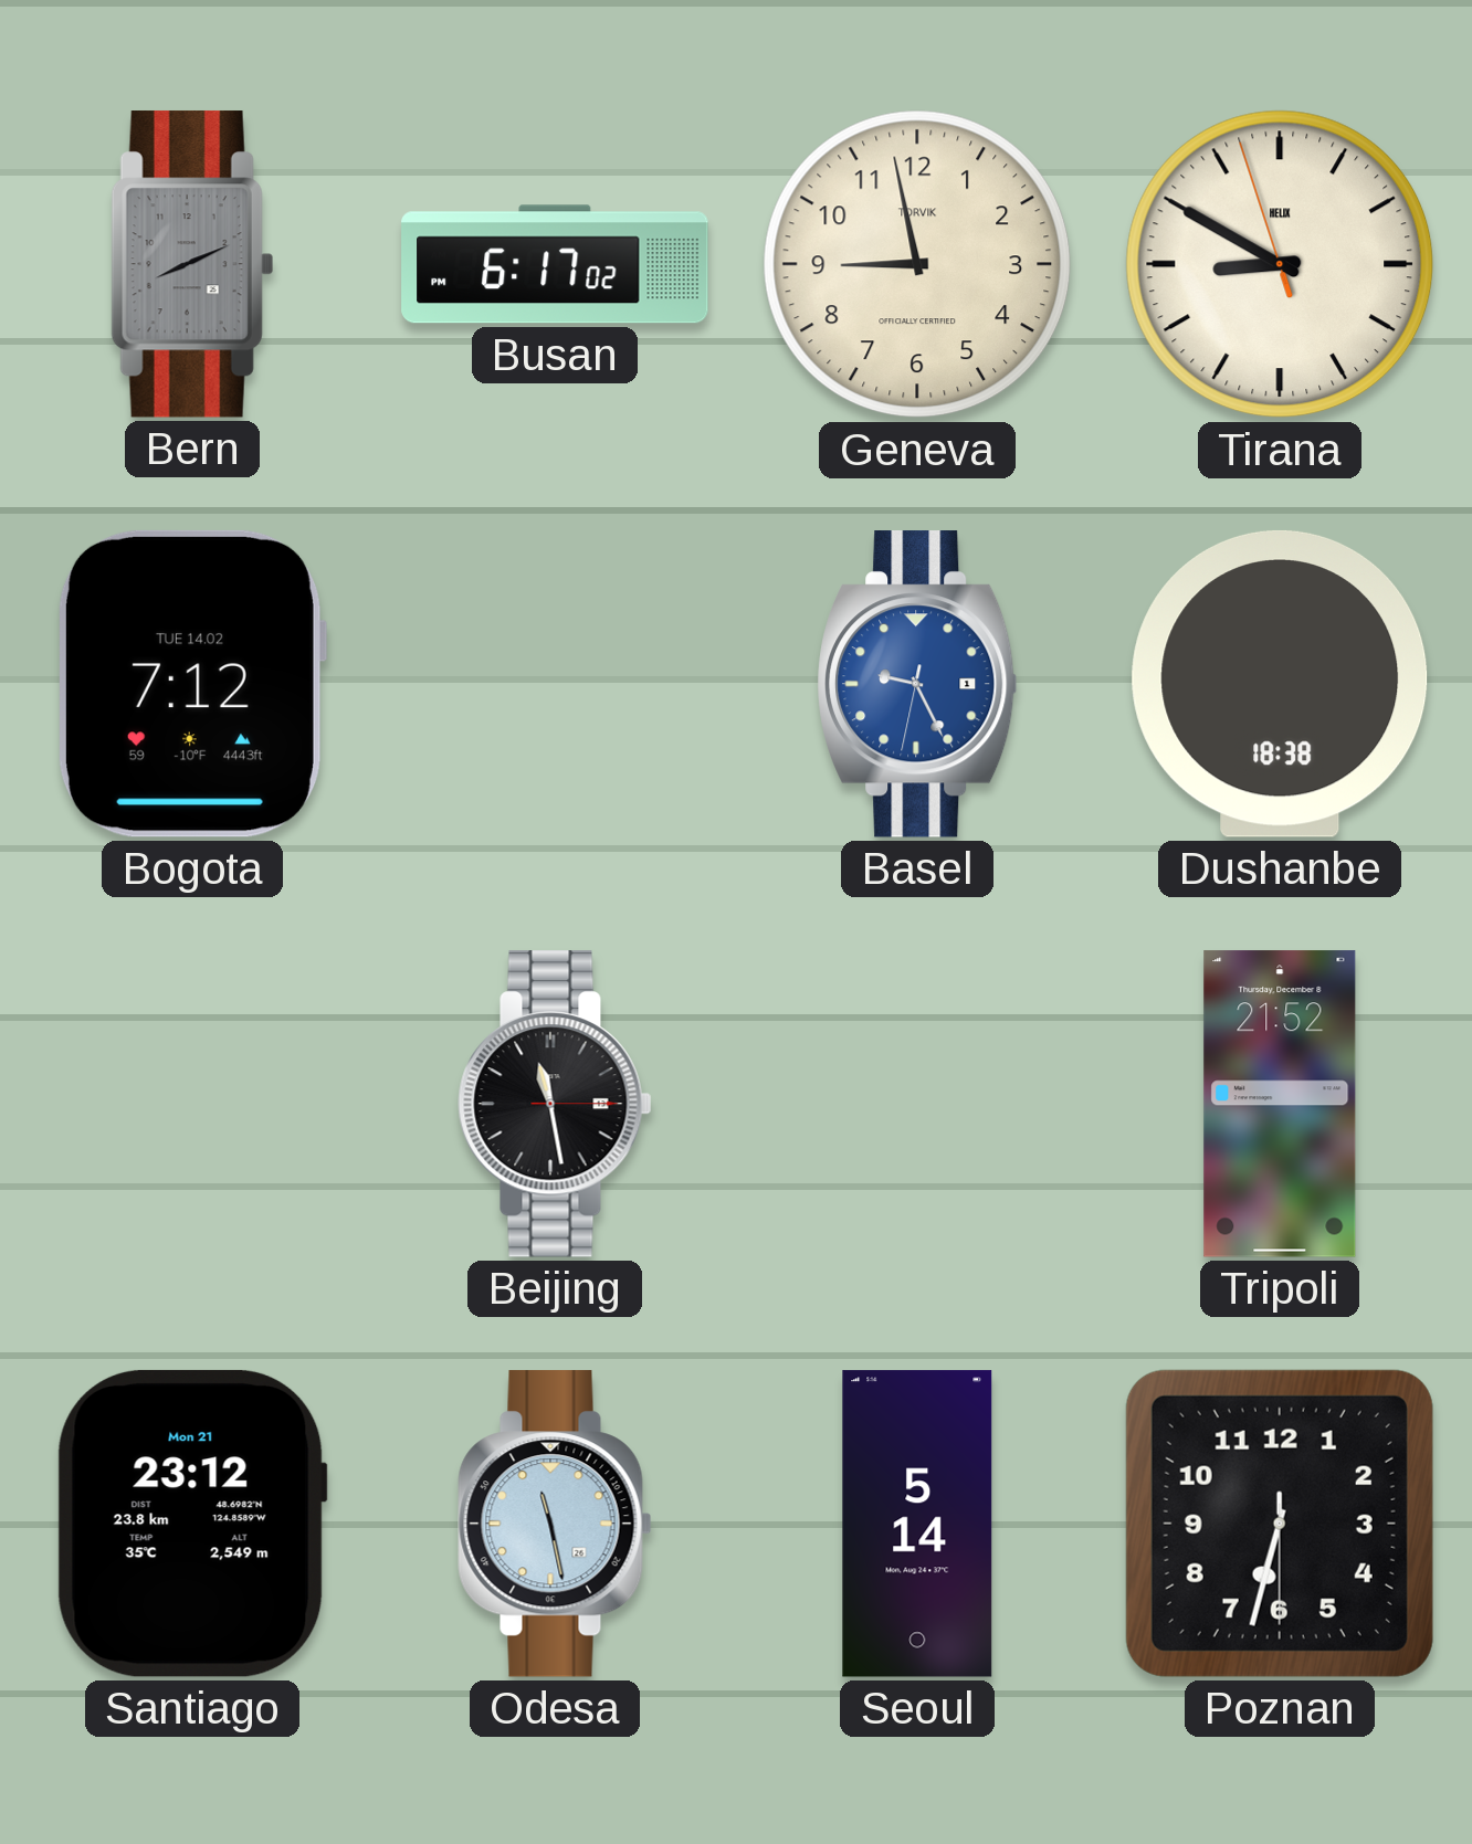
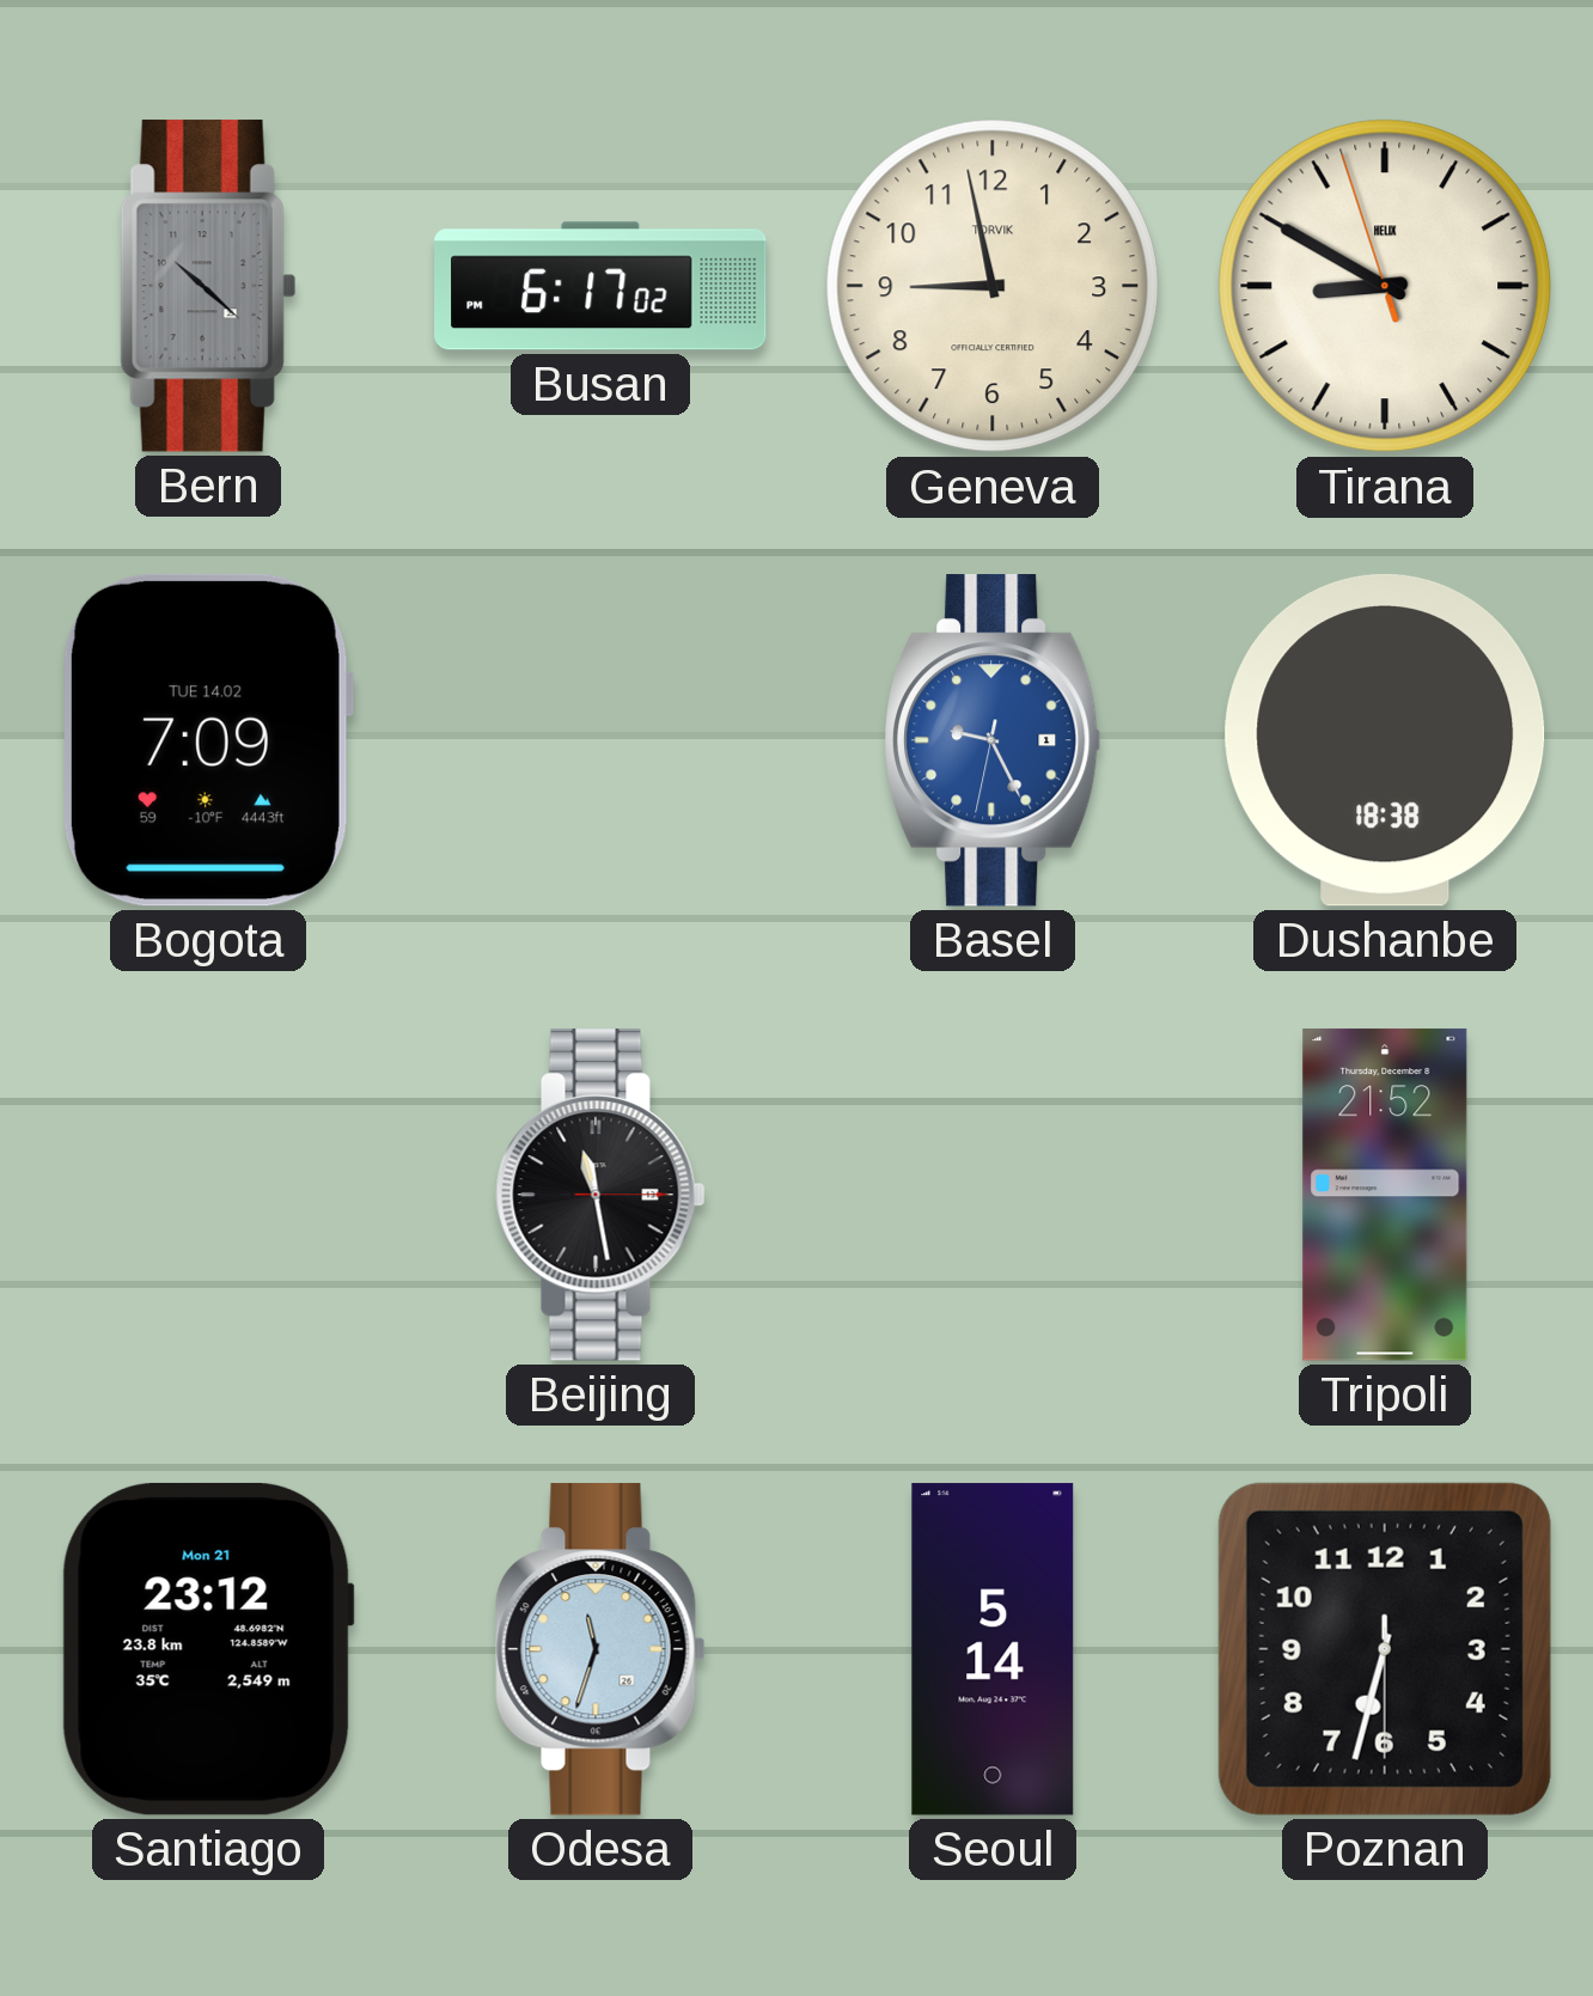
Bern: 8:11 -> 10:22 (208, 286)
Bogota: 7:12 -> 7:09 (207, 740)
Odesa: 11:28 -> 11:33 (600, 1649)
